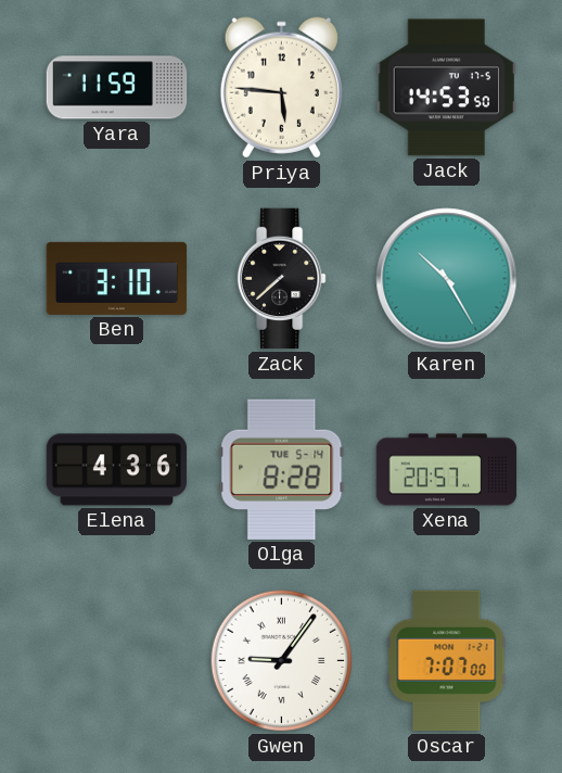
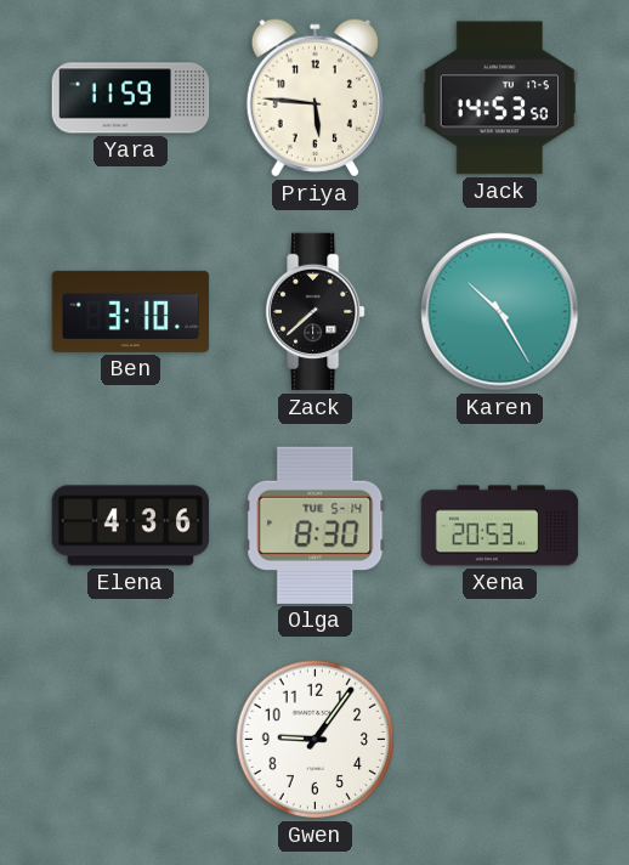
Olga: 8:28 -> 8:30 (316, 525)
Xena: 20:57 -> 20:53 (500, 526)
Gwen numerals: Roman -> Arabic (316, 740)
Oscar: 7:07 -> none (447, 661)
